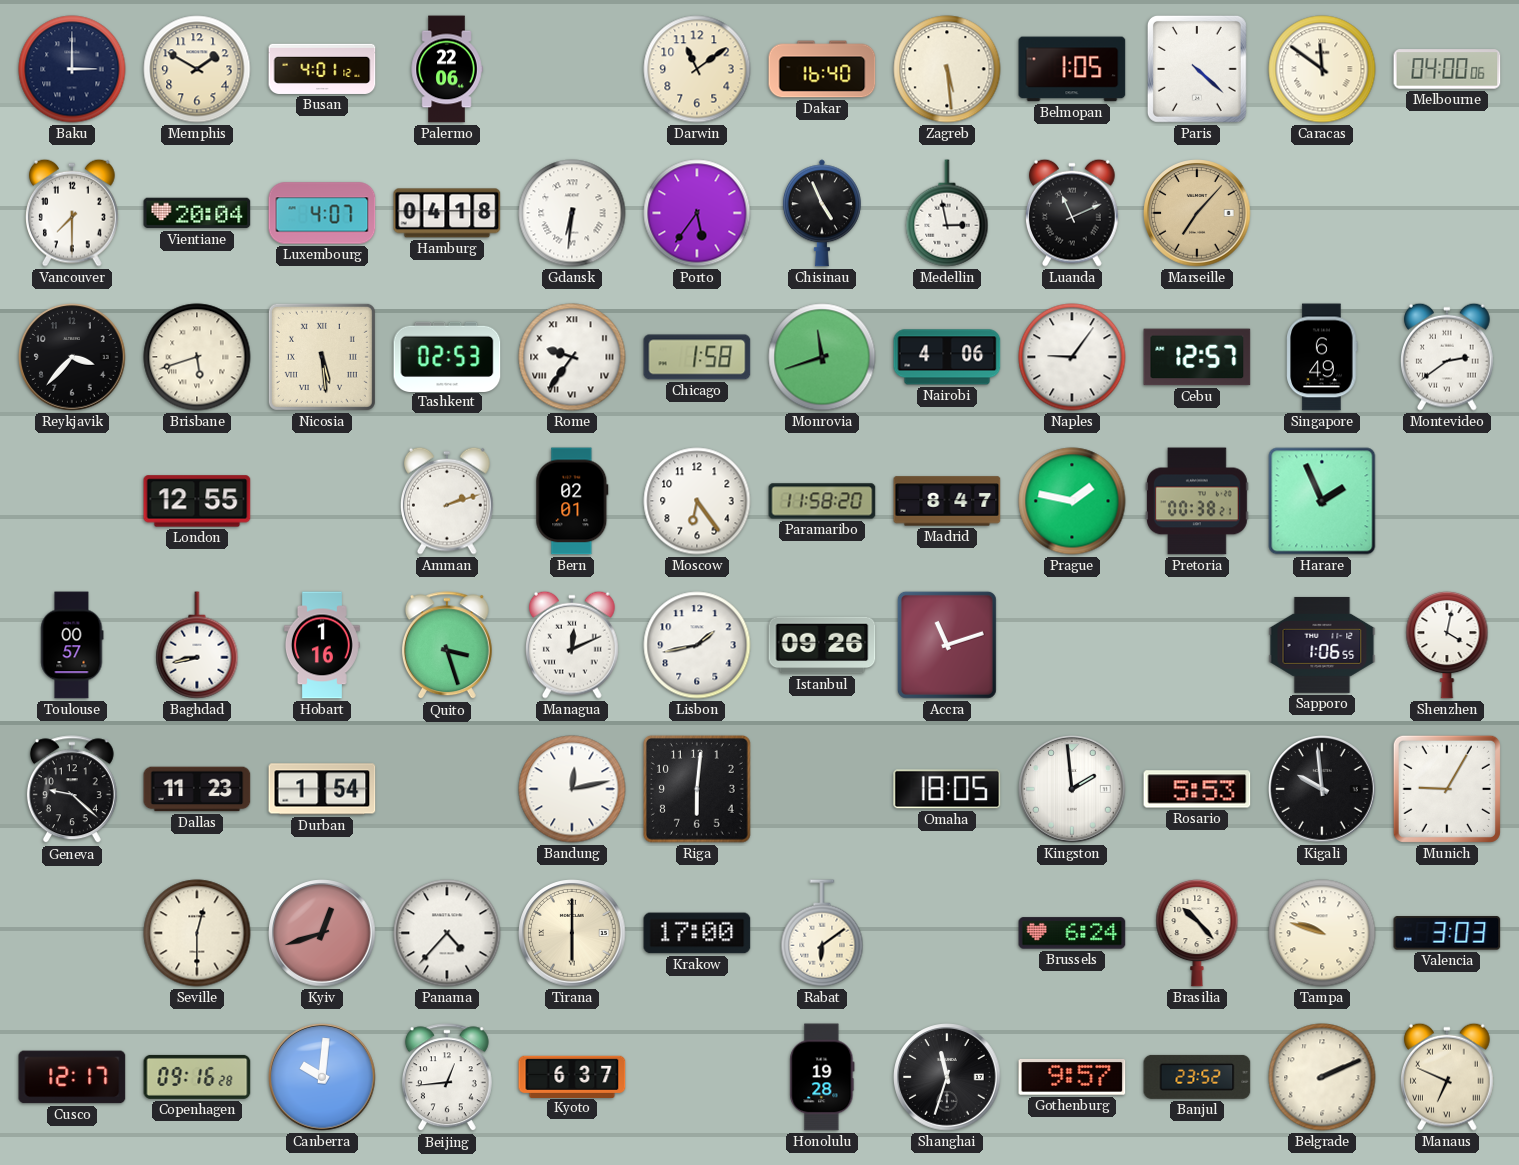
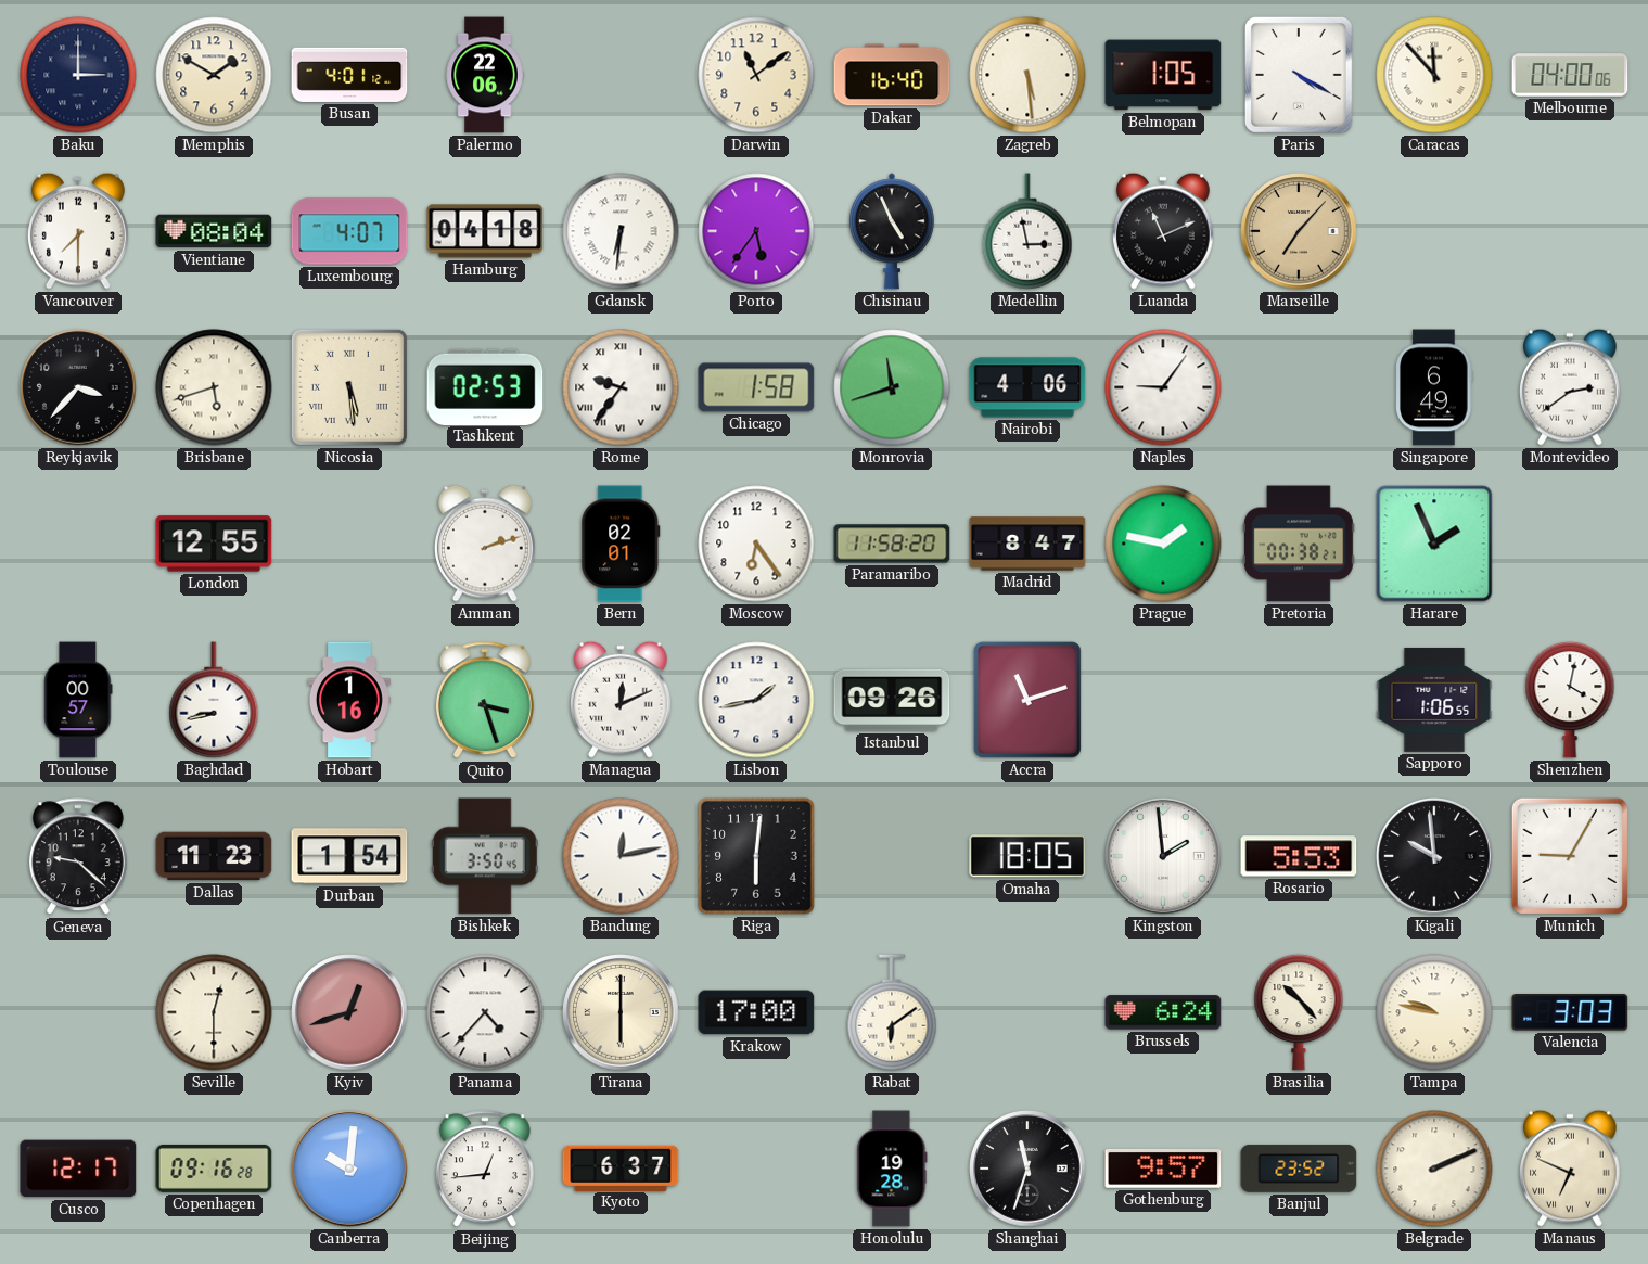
Paris: 4:22 -> 4:20 (1299, 75)
Caracas: 11:51 -> 11:53 (1434, 75)
Vientiane: 20:04 -> 08:04 (214, 231)
Cebu: 12:57 -> none (1197, 357)
Bishkek: none -> 3:50 (485, 856)
Tampa: 9:48 -> 9:47 (1434, 1012)
